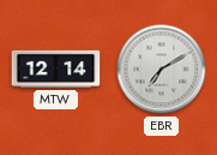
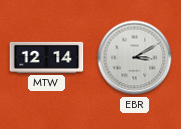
EBR: 7:10 -> 3:10 (135, 58)
